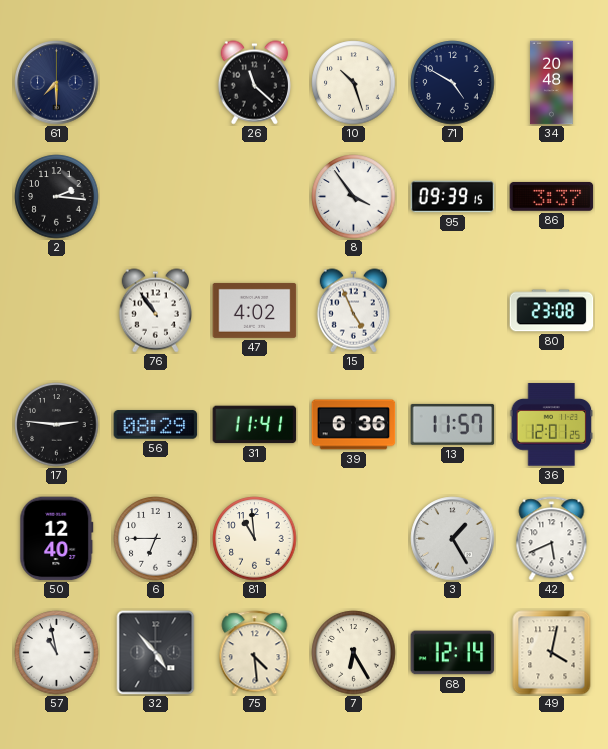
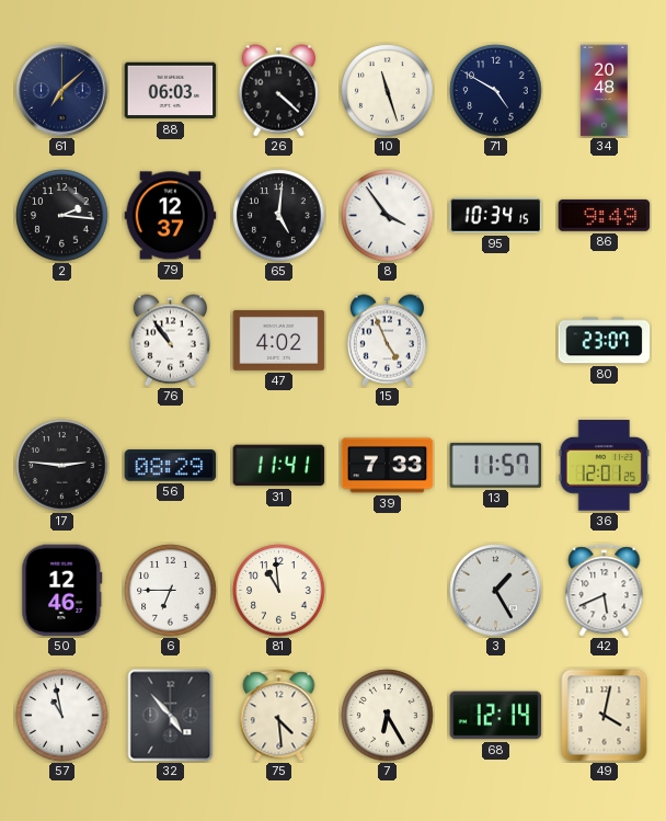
61: 7:30 -> 7:08 (62, 91)
88: none -> 06:03 (171, 91)
26: 11:22 -> 4:22 (278, 91)
10: 10:27 -> 11:27 (388, 91)
79: none -> 12:37 (171, 216)
65: none -> 5:01 (279, 216)
95: 09:39 -> 10:34 (496, 216)
86: 3:37 -> 9:49 (605, 216)
80: 23:08 -> 23:07 (605, 341)
39: 6:36 -> 7:33 (388, 466)
50: 12:40 -> 12:46 (62, 591)
